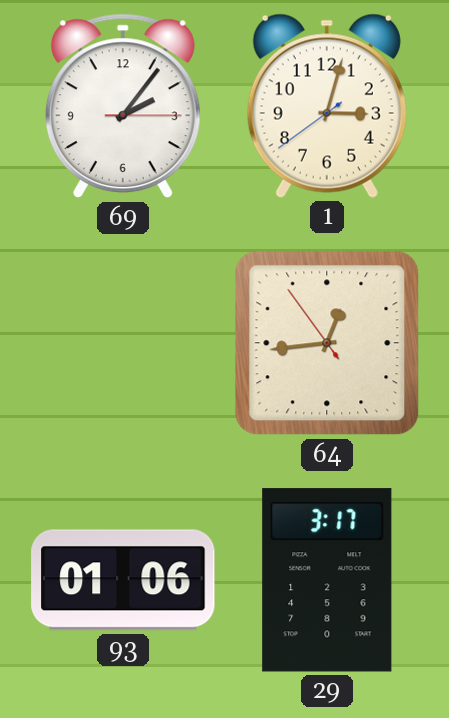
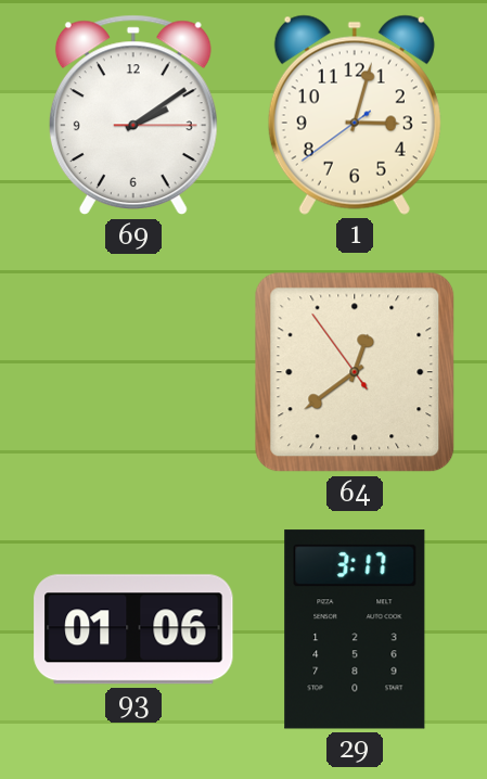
69: 2:06 -> 2:09 (133, 115)
64: 12:43 -> 12:38 (355, 372)
